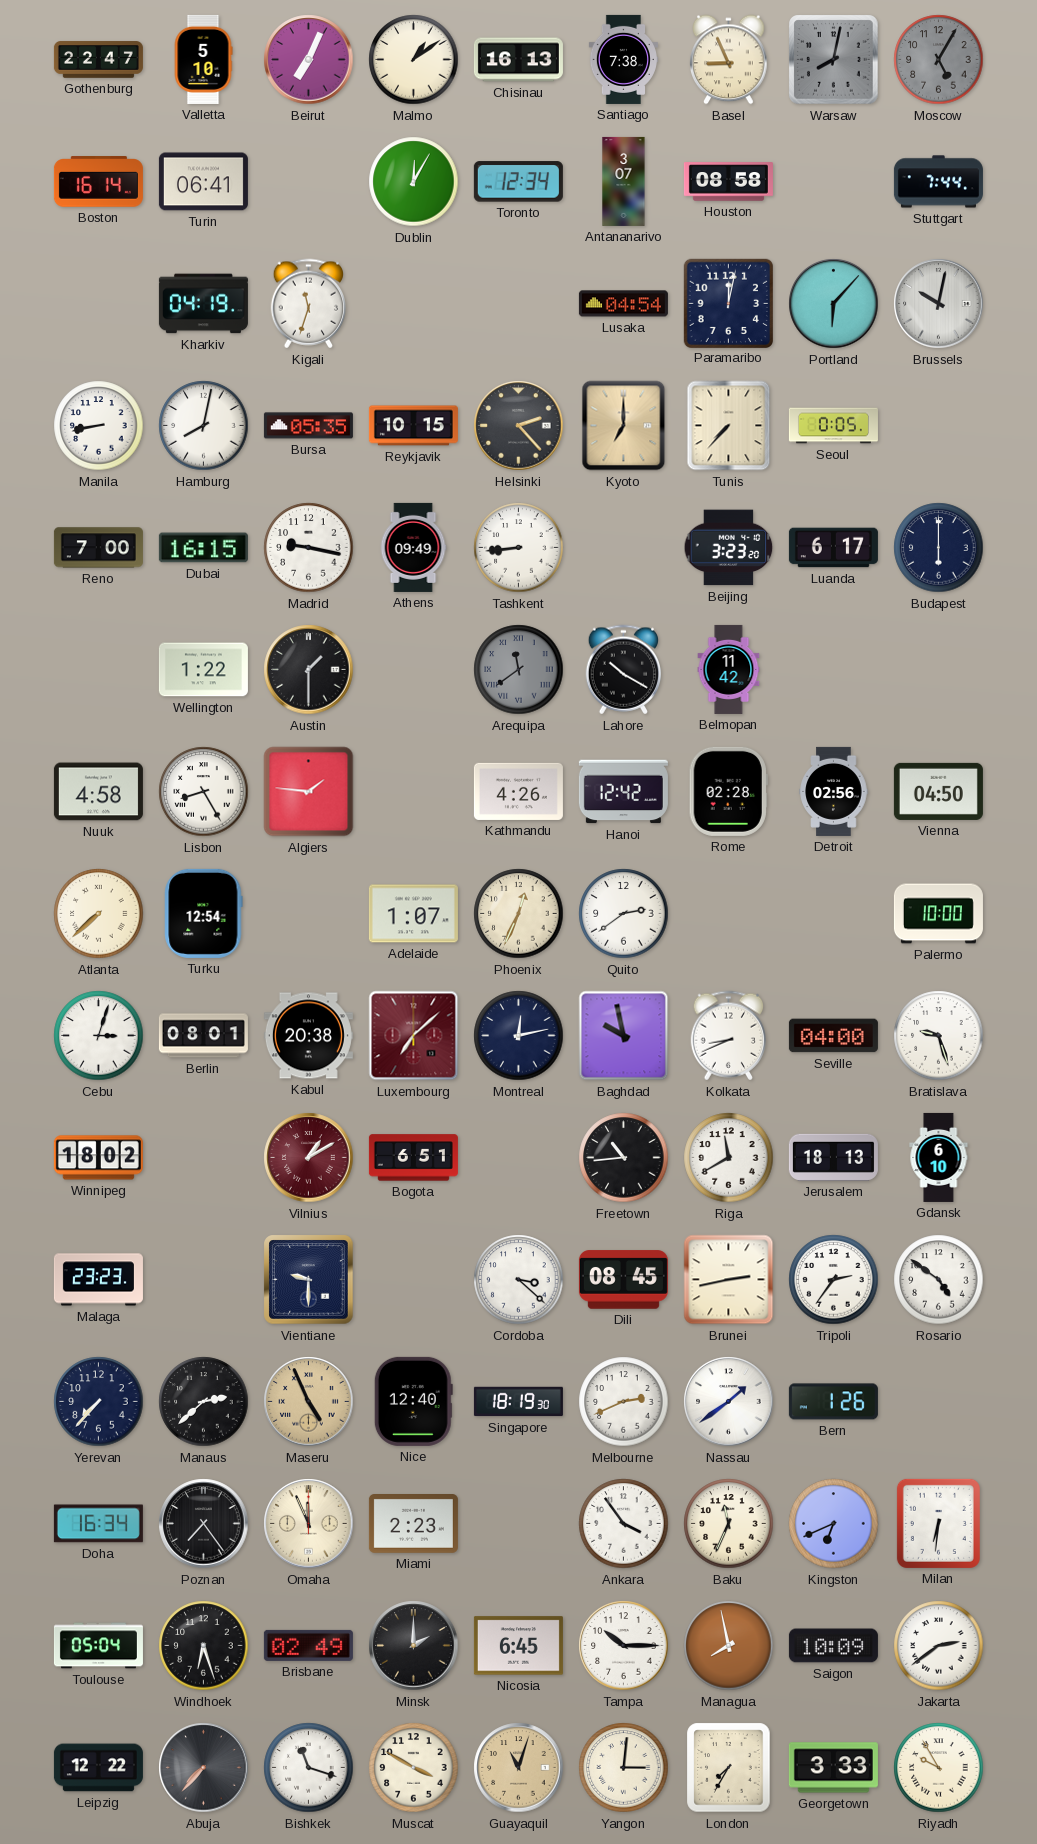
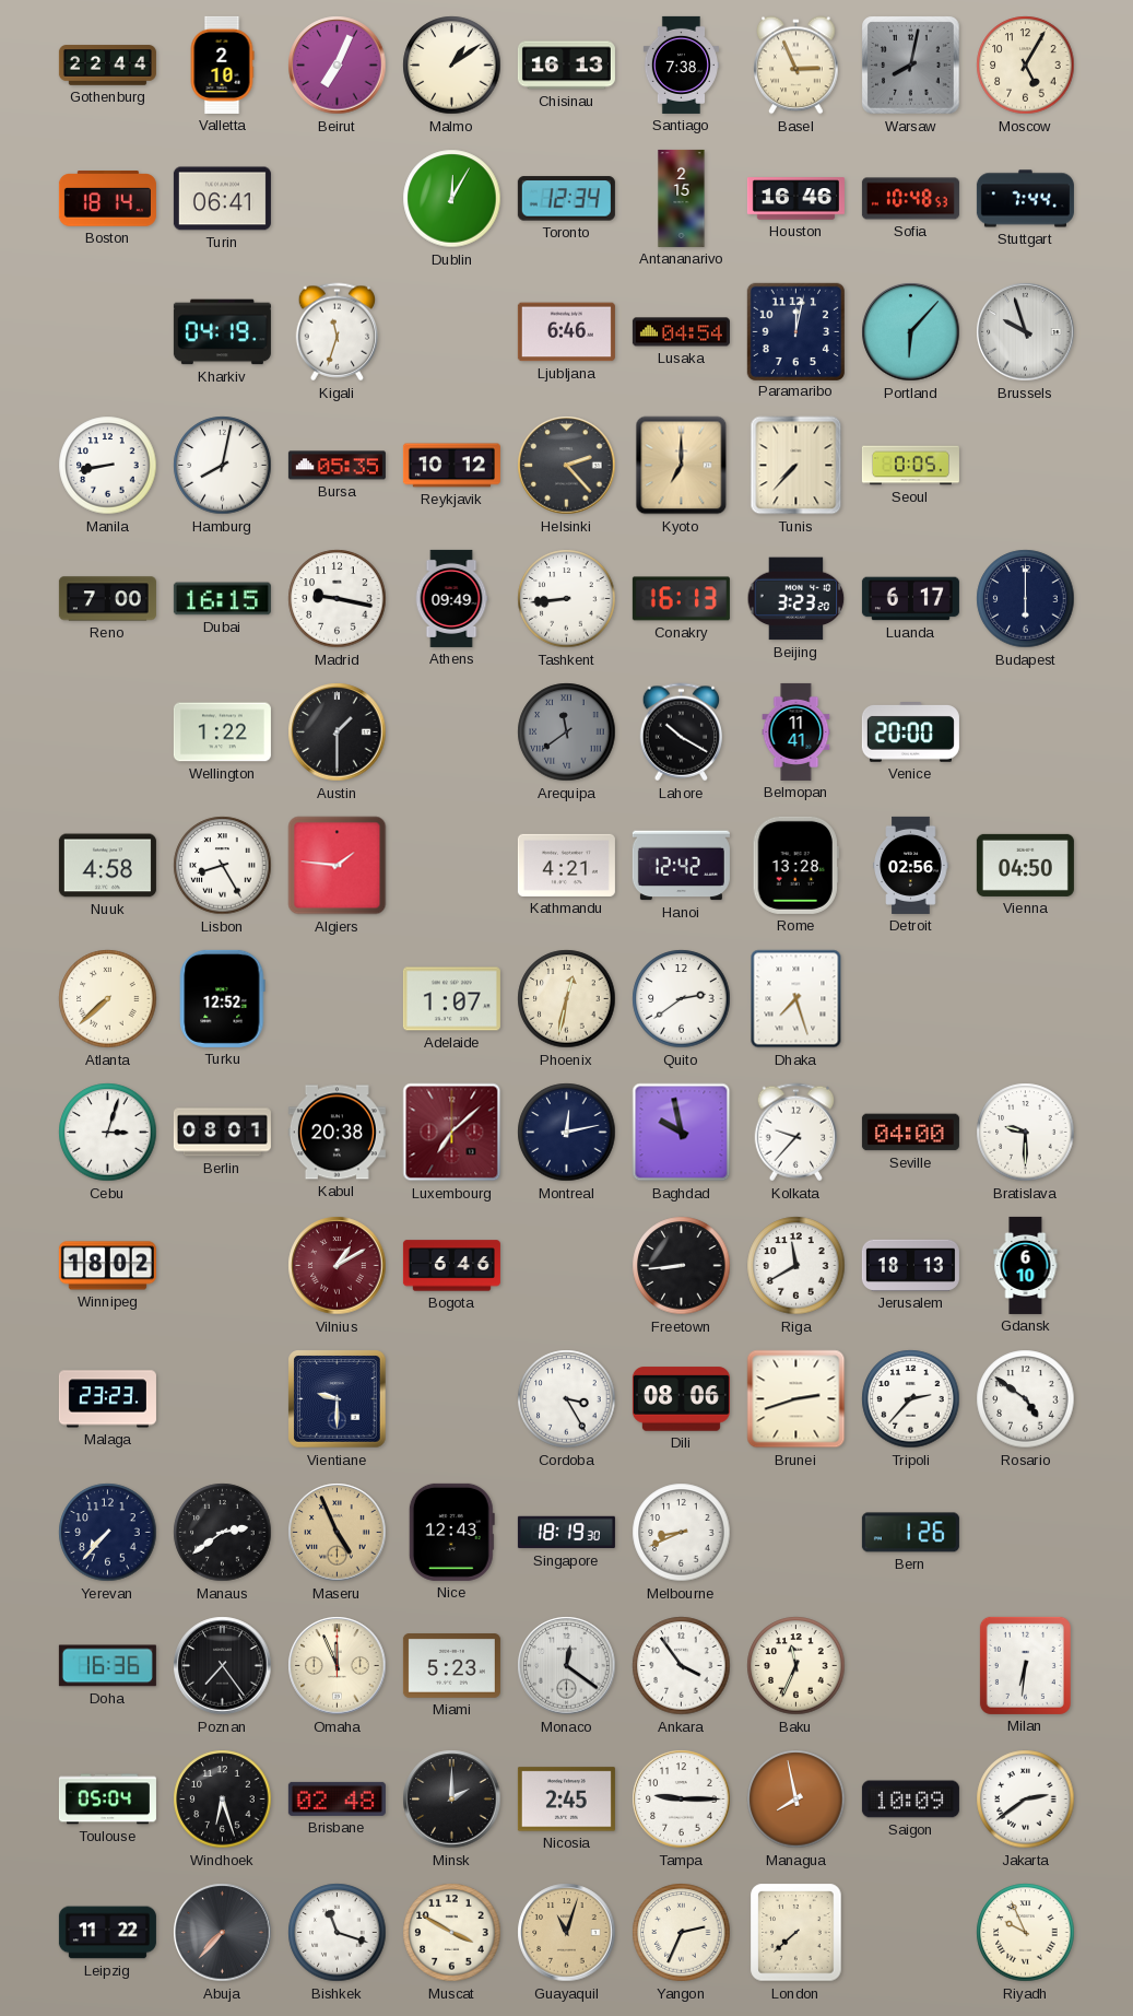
Gothenburg: 22:47 -> 22:44 (107, 66)
Valletta: 5:10 -> 2:10 (222, 65)
Basel: 8:56 -> 2:56 (796, 66)
Moscow dial: grey -> cream (1026, 66)
Boston: 16:14 -> 18:14 (107, 199)
Antananarivo: 3:07 -> 2:15 (682, 198)
Houston: 08:58 -> 16:46 (795, 199)
Sofia: none -> 10:48 (910, 199)
Ljubljana: none -> 6:46 (566, 332)
Brussels: 10:02 -> 9:57 (1026, 332)
Reykjavik: 10:15 -> 10:12 (451, 466)
Conakry: none -> 16:13 (681, 599)
Belmopan: 11:42 -> 11:41 (796, 731)
Venice: none -> 20:00 (910, 732)
Kathmandu: 4:26 -> 4:21 (566, 865)
Rome: 02:28 -> 13:28 (795, 865)
Turku: 12:54 -> 12:52 (223, 998)
Phoenix: 12:34 -> 12:32 (567, 999)
Dhaka: none -> 7:27 (796, 999)
Palermo: 10:00 -> none (938, 914)
Kolkata: 8:41 -> 9:37 (796, 1133)
Bratislava: 9:27 -> 9:30 (1026, 1133)
Bogota: 6:51 -> 6:46 (451, 1266)
Freetown: 10:44 -> 8:44 (682, 1266)
Cordoba: 3:22 -> 3:25 (567, 1399)
Dili: 08:45 -> 08:06 (681, 1399)
Brunei: 2:43 -> 2:42 (796, 1399)
Tripoli: 2:36 -> 2:37 (911, 1399)
Manaus: 2:38 -> 2:39 (223, 1533)
Nice: 12:40 -> 12:43 (451, 1532)
Melbourne: 2:41 -> 8:41 (682, 1533)
Nassau: 1:39 -> none (729, 1402)
Doha: 16:34 -> 16:36 (107, 1666)
Miami: 2:23 -> 5:23 (451, 1666)
Monaco: none -> 12:21 (567, 1666)
Kingston: 6:41 -> none (834, 1524)
Brisbane: 02:49 -> 02:48 (337, 1798)
Nicosia: 6:45 -> 2:45 (566, 1800)
Tampa: 10:15 -> 9:15 (682, 1800)
Leipzig: 12:22 -> 11:22 (107, 1933)
Yangon: 3:01 -> 2:34 (682, 1933)
London: 7:35 -> 7:38 (796, 1933)
Georgetown: 3:33 -> none (833, 1768)
Riyadh: 9:55 -> 9:56 (1026, 1933)
